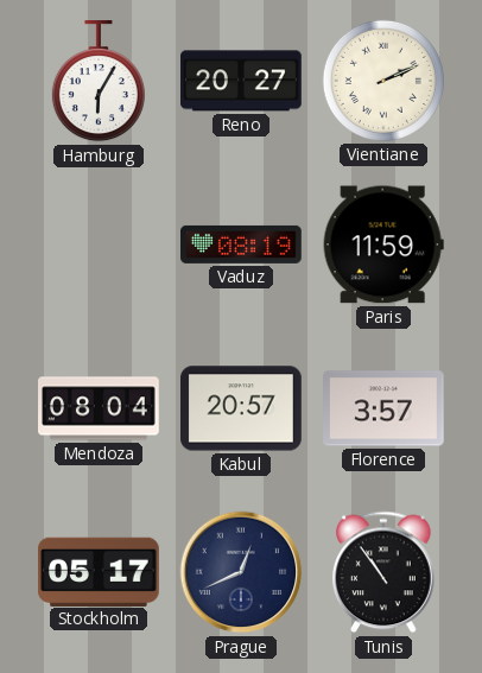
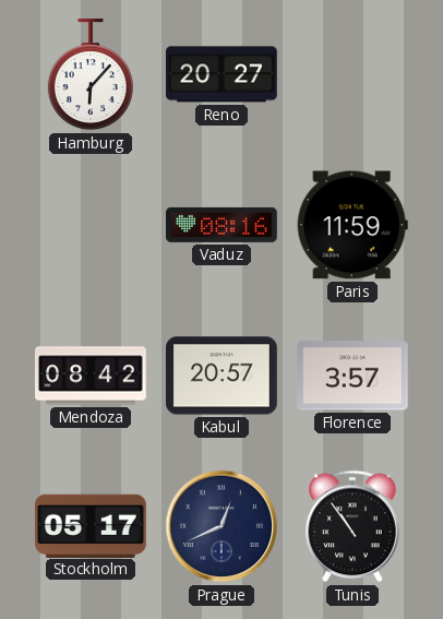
Hamburg: 6:05 -> 6:07 (91, 75)
Vientiane: 2:11 -> none (383, 81)
Vaduz: 08:19 -> 08:16 (223, 225)
Mendoza: 08:04 -> 08:42 (92, 376)
